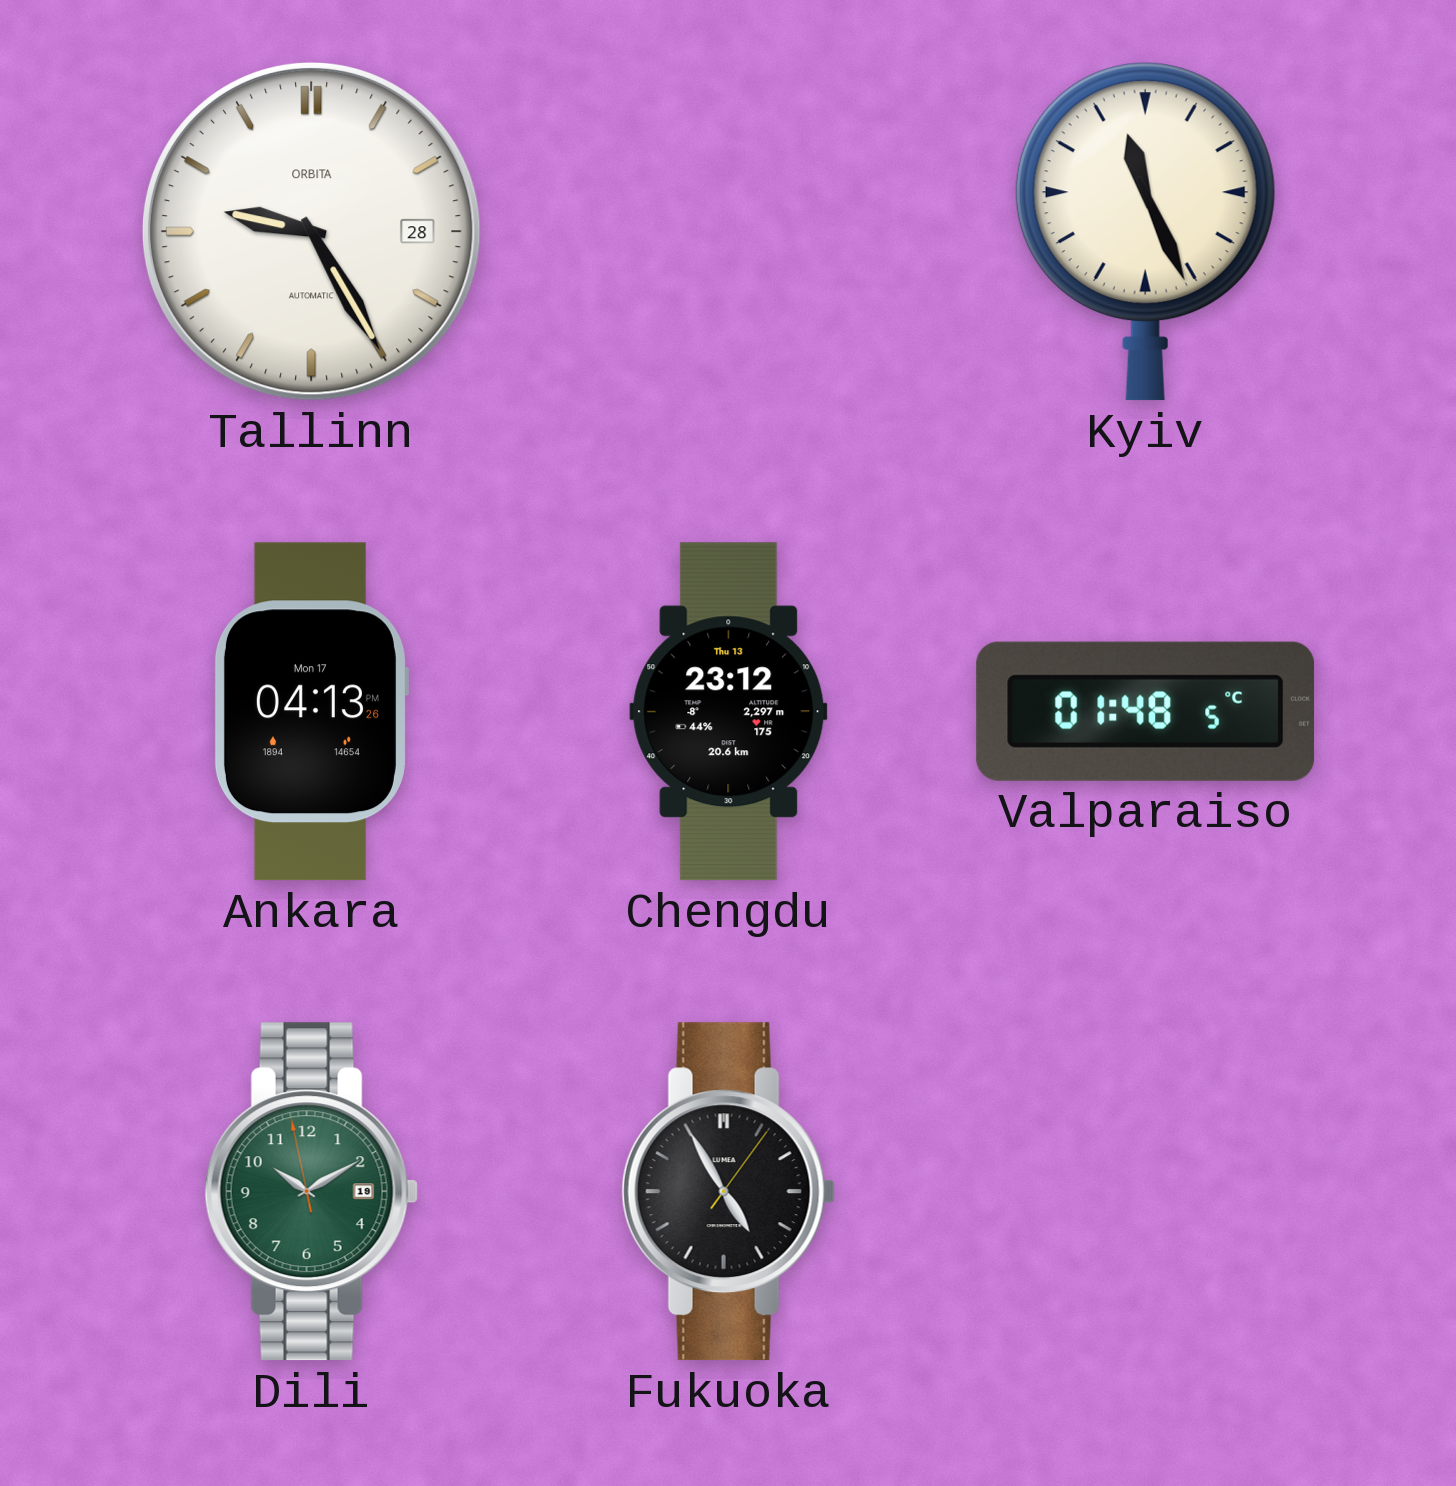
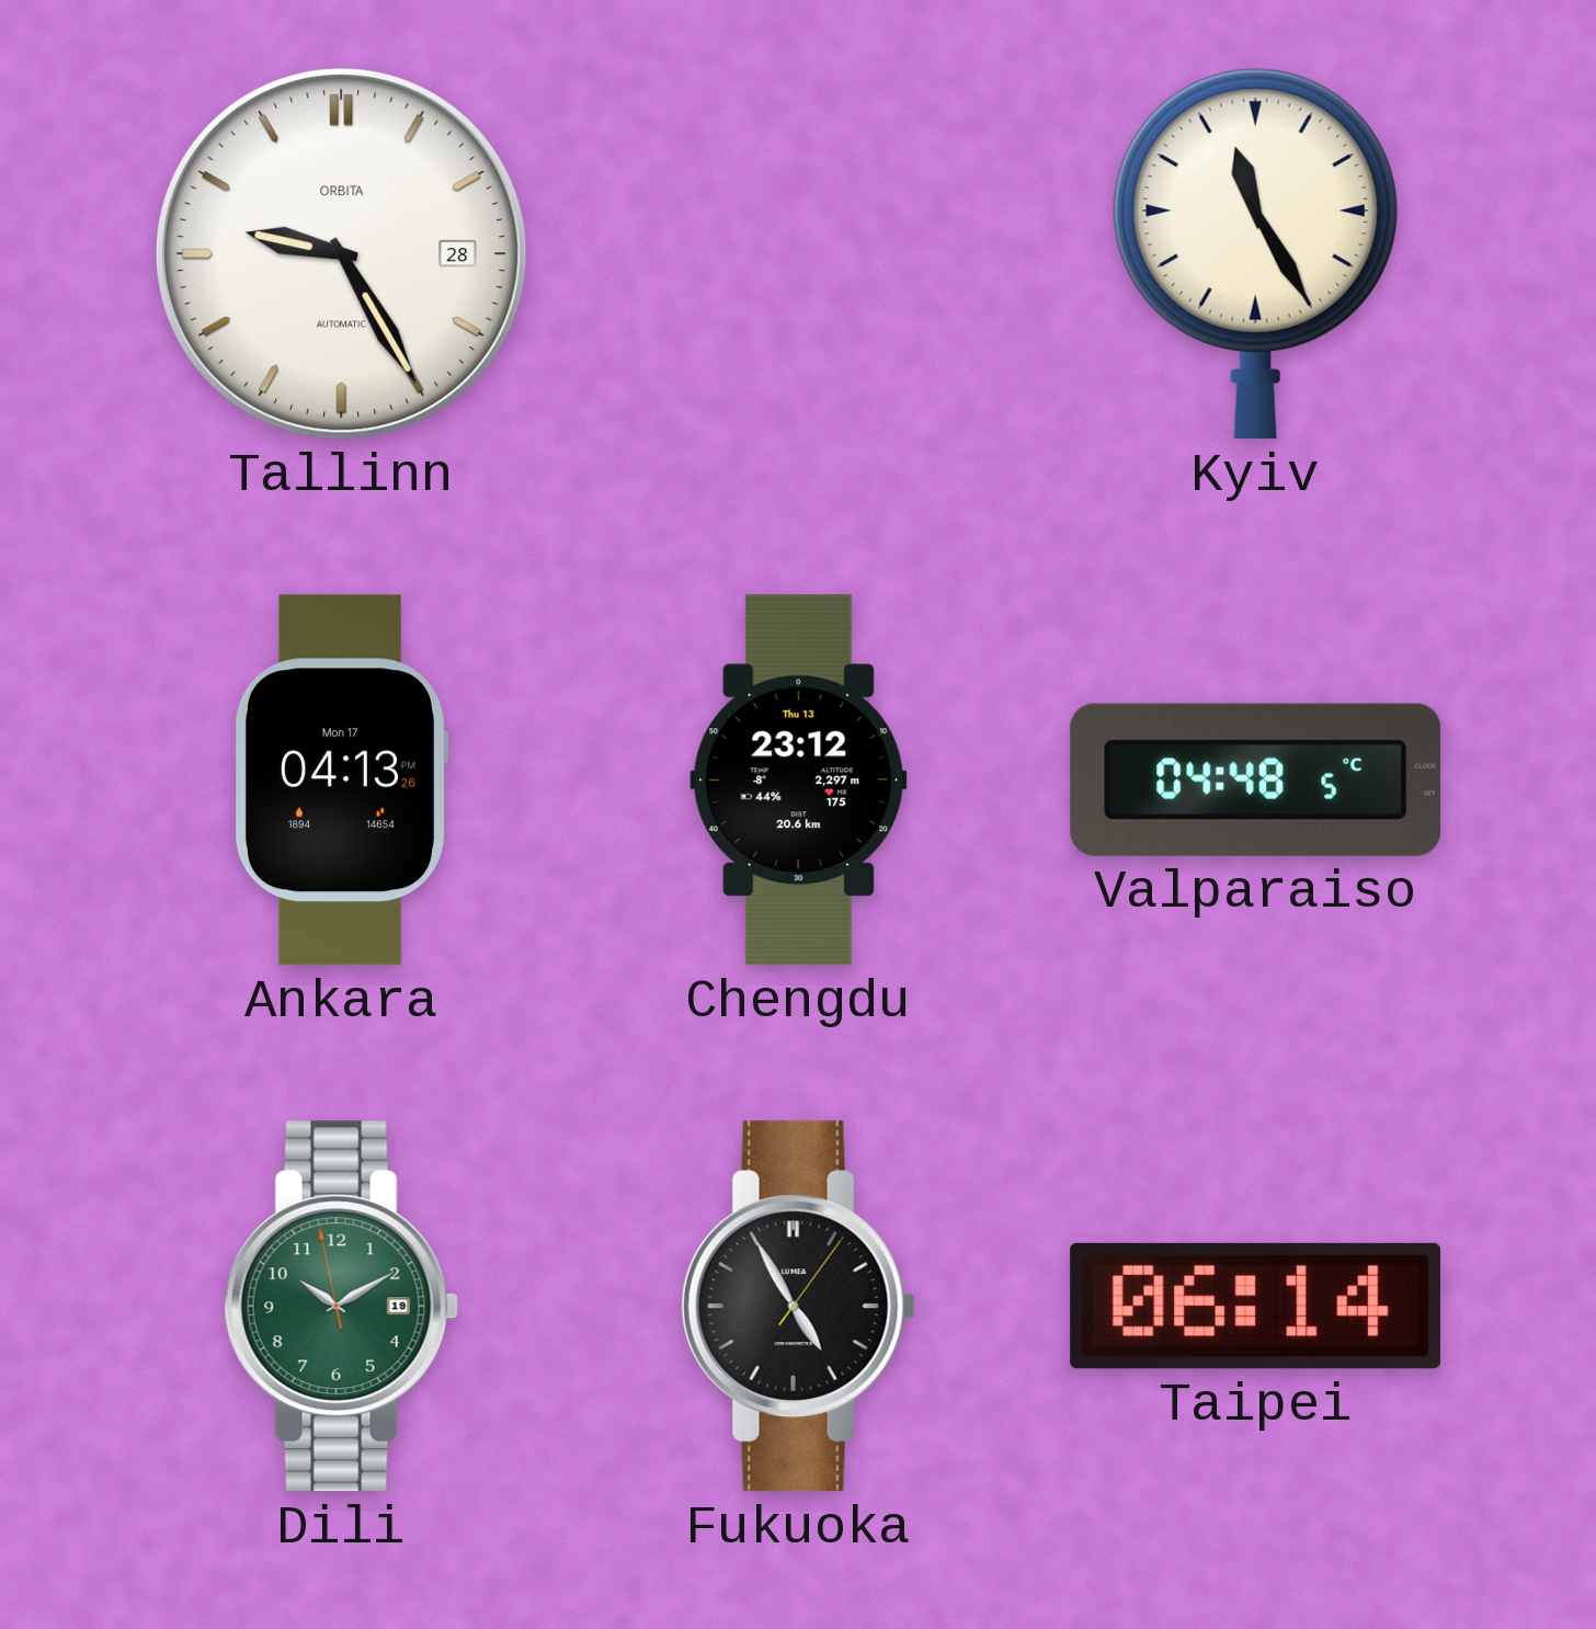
Kyiv: 11:26 -> 11:25 (1255, 254)
Valparaiso: 01:48 -> 04:48 (1256, 779)
Taipei: none -> 06:14 (1255, 1306)
